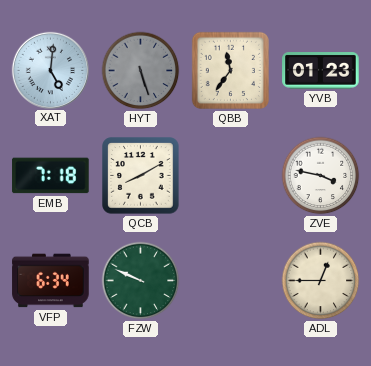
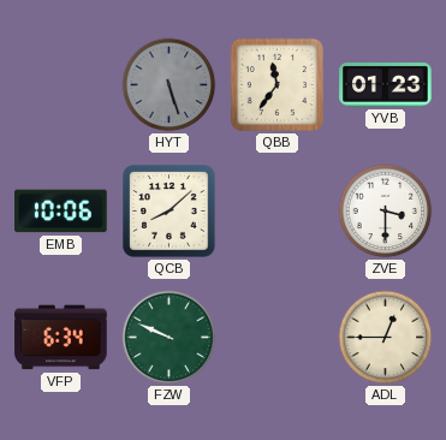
XAT: 5:01 -> none (50, 70)
EMB: 7:18 -> 10:06 (61, 212)
QCB: 8:10 -> 8:08 (170, 212)
ZVE: 3:47 -> 3:30 (386, 212)
